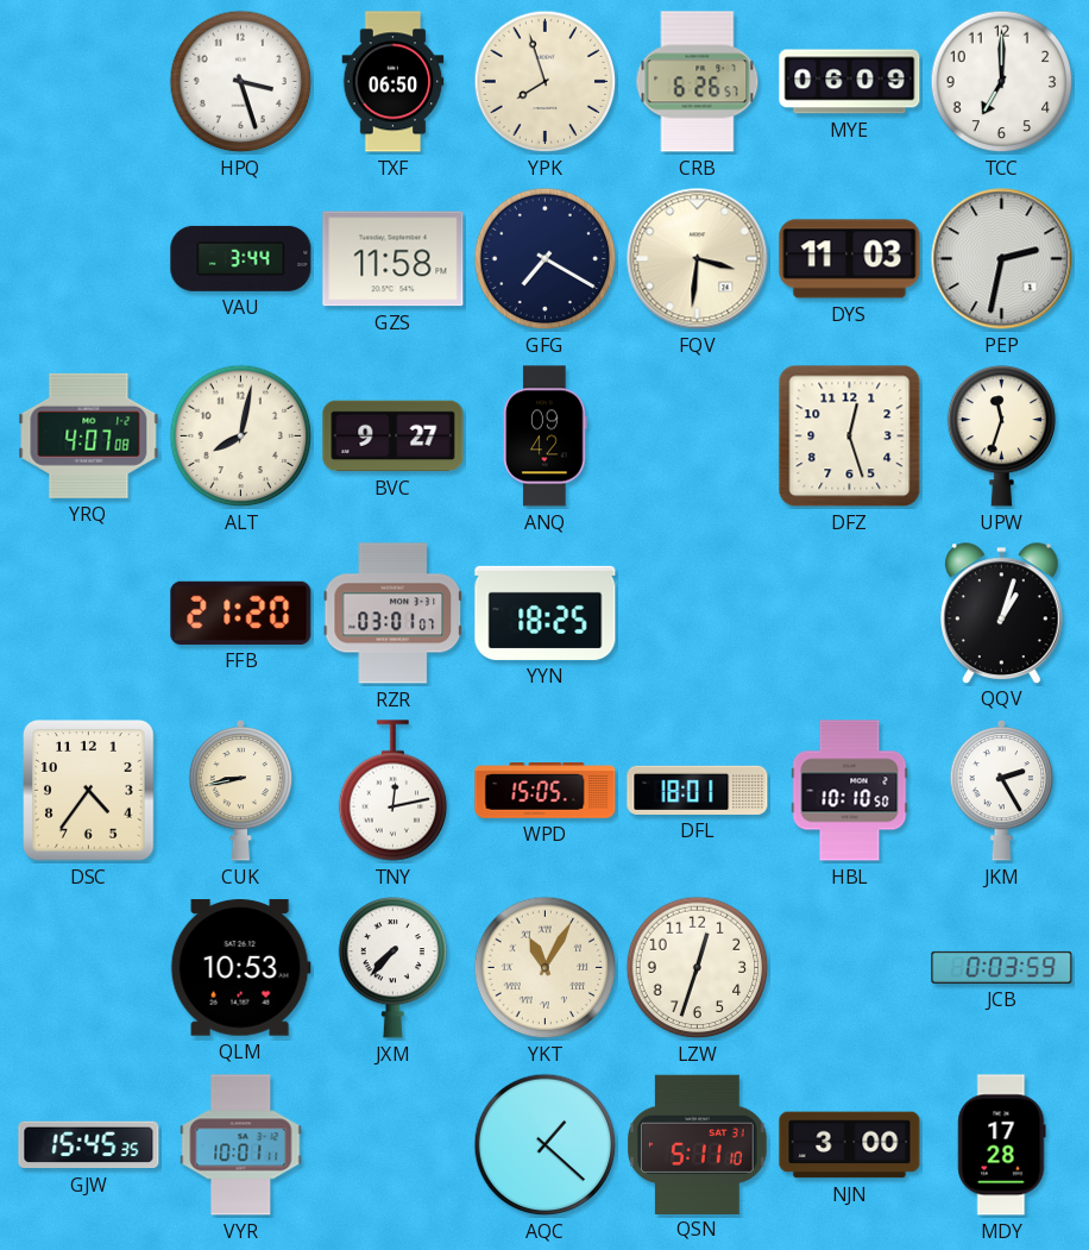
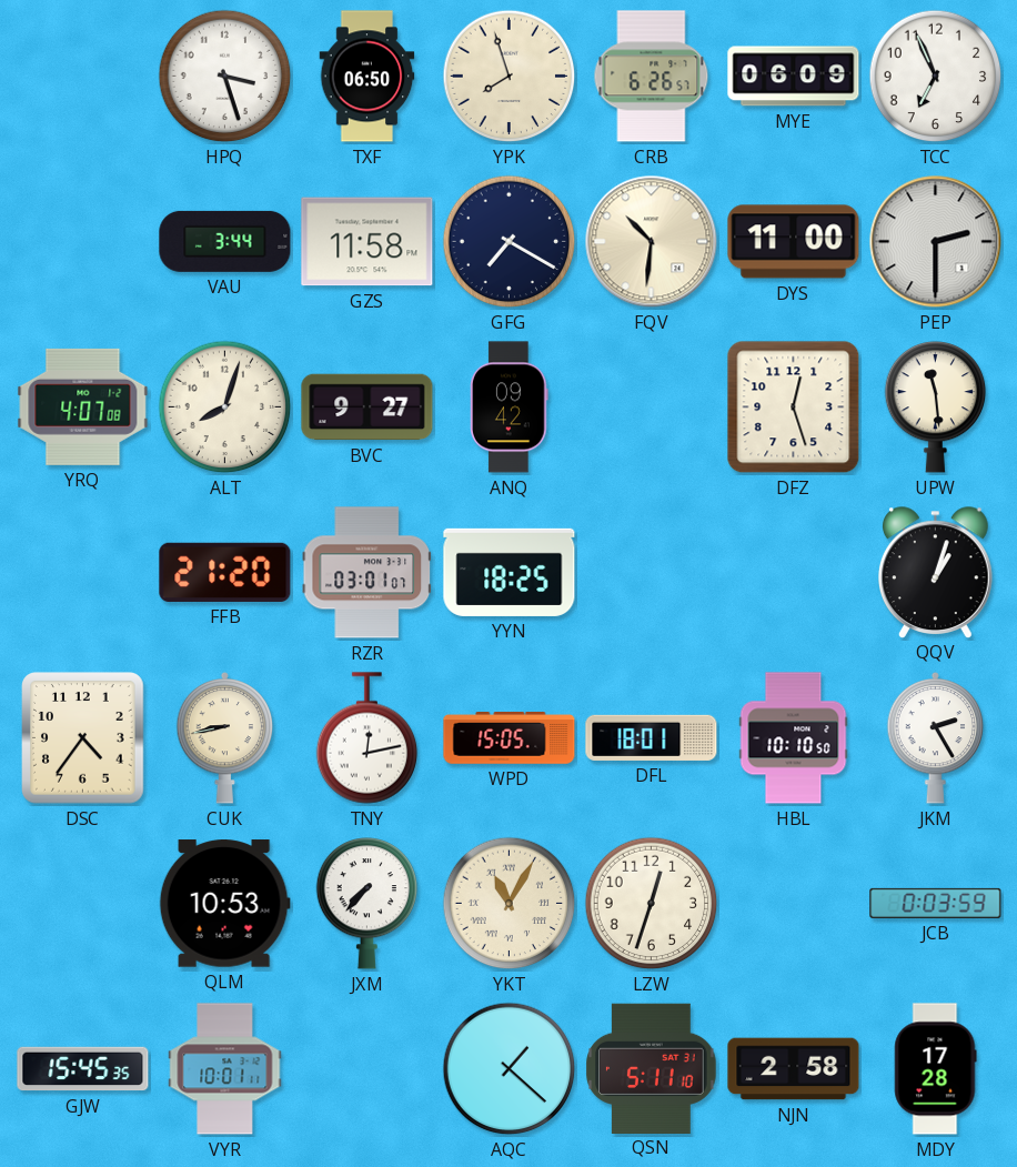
TCC: 7:00 -> 6:56 (936, 77)
FQV: 3:31 -> 10:31 (652, 242)
DYS: 11:03 -> 11:00 (794, 242)
PEP: 2:32 -> 2:30 (936, 242)
ALT: 8:02 -> 8:03 (225, 408)
UPW: 11:33 -> 11:29 (936, 408)
NJN: 3:00 -> 2:58 (794, 1069)
